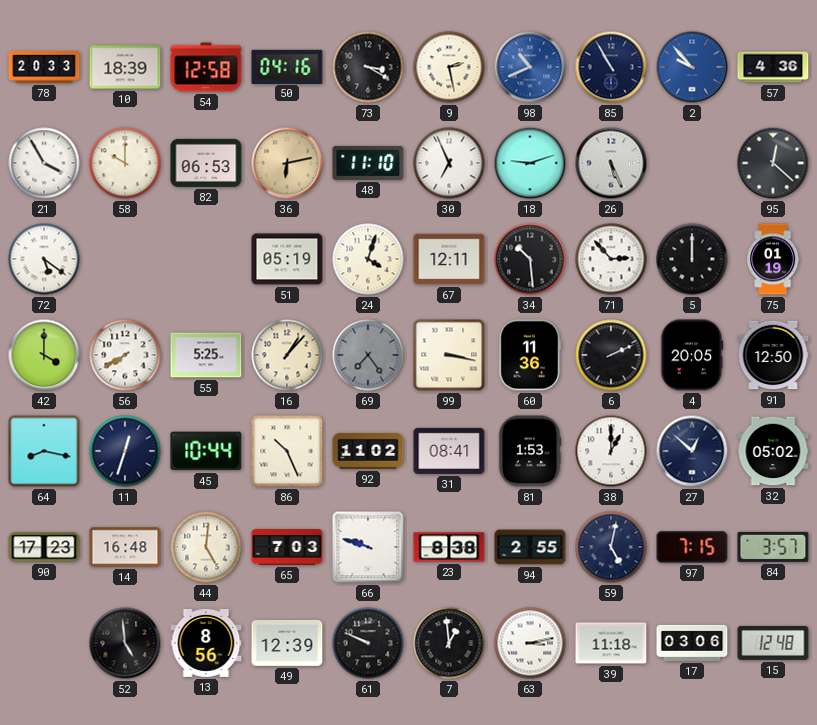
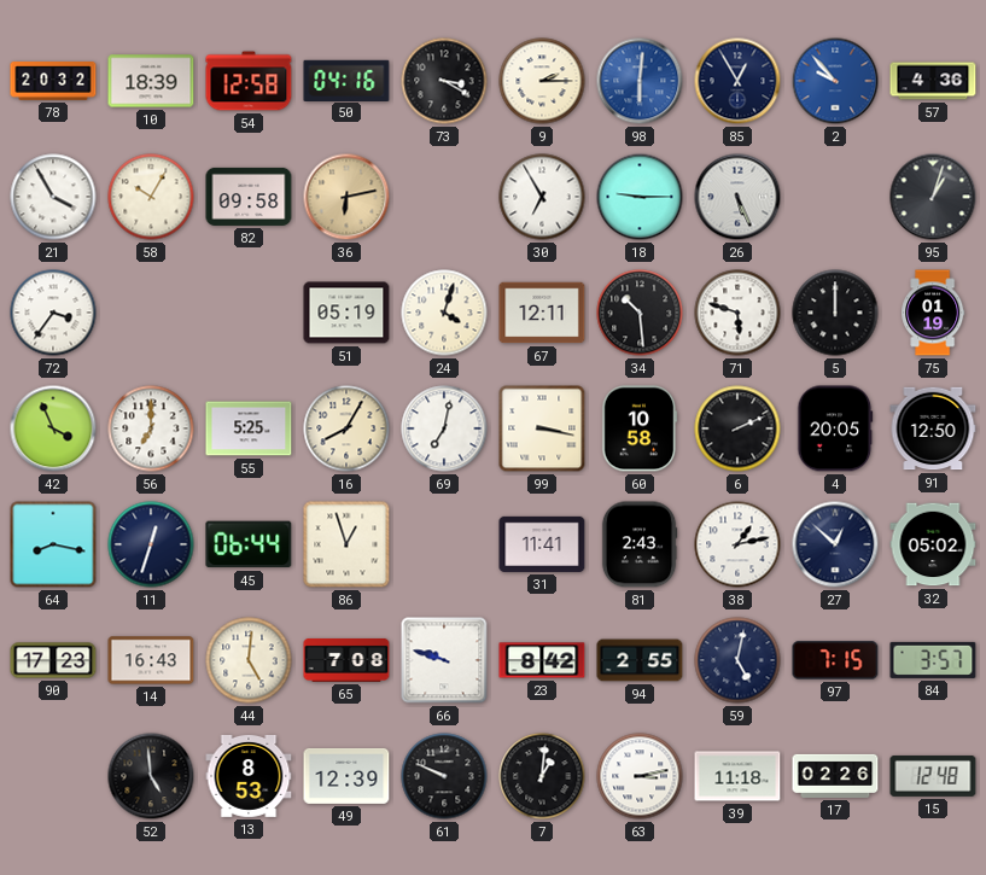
78: 20:33 -> 20:32 (53, 81)
9: 2:28 -> 2:15 (542, 81)
98: 10:41 -> 6:01 (640, 81)
85: 10:55 -> 12:55 (737, 81)
58: 10:00 -> 10:05 (151, 197)
82: 06:53 -> 09:58 (249, 197)
48: 11:10 -> none (368, 163)
30: 6:56 -> 6:55 (542, 197)
18: 9:12 -> 9:15 (640, 197)
95: 12:22 -> 1:03 (933, 197)
72: 5:21 -> 3:36 (53, 313)
71: 2:53 -> 5:48 (737, 313)
42: 4:00 -> 3:56 (53, 428)
56: 7:40 -> 7:00 (151, 428)
16: 1:07 -> 8:05 (346, 428)
69: 7:24 -> 7:02 (444, 428)
69 dial: grey -> white (444, 428)
60: 11:36 -> 10:58 (640, 428)
45: 10:44 -> 06:44 (249, 544)
86: 10:26 -> 12:57 (346, 544)
92: 11:02 -> none (368, 451)
31: 08:41 -> 11:41 (542, 544)
81: 1:53 -> 2:43 (640, 544)
38: 1:00 -> 1:13 (737, 544)
14: 16:48 -> 16:43 (151, 660)
65: 7:03 -> 7:08 (346, 660)
23: 8:38 -> 8:42 (542, 660)
13: 8:56 -> 8:53 (249, 776)
7: 12:59 -> 1:01 (542, 776)
17: 03:06 -> 02:26 (835, 776)
